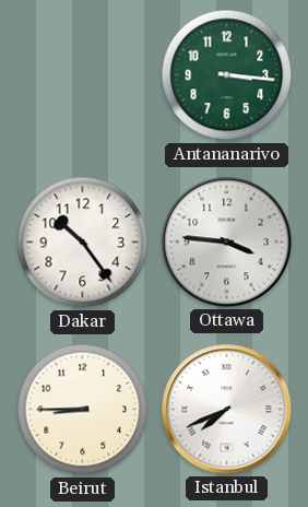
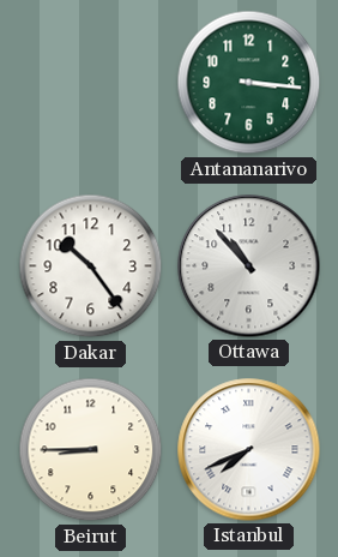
Ottawa: 3:46 -> 10:53 (249, 266)
